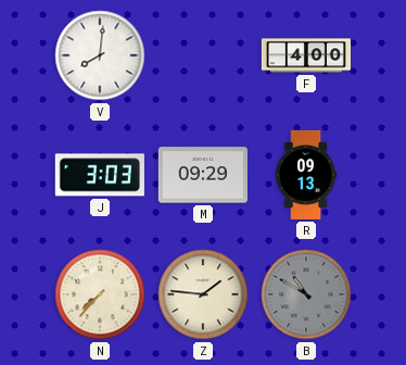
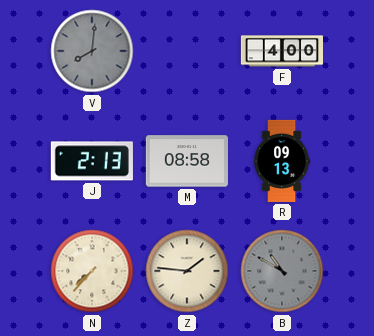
V dial: white -> grey (92, 51)
J: 3:03 -> 2:13 (92, 161)
M: 09:29 -> 08:58 (187, 161)
